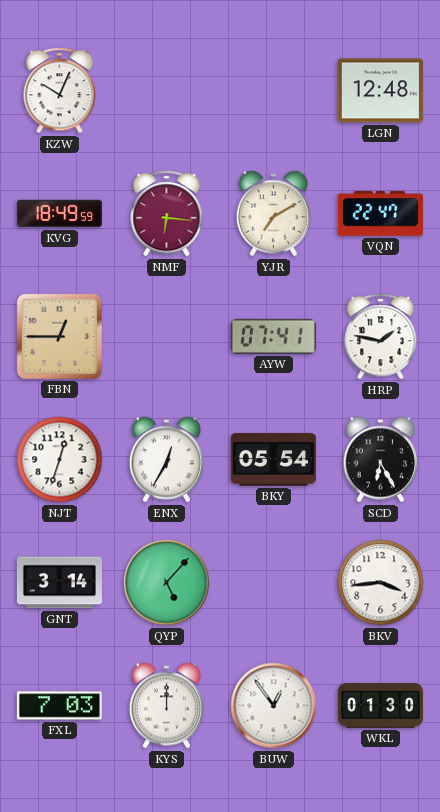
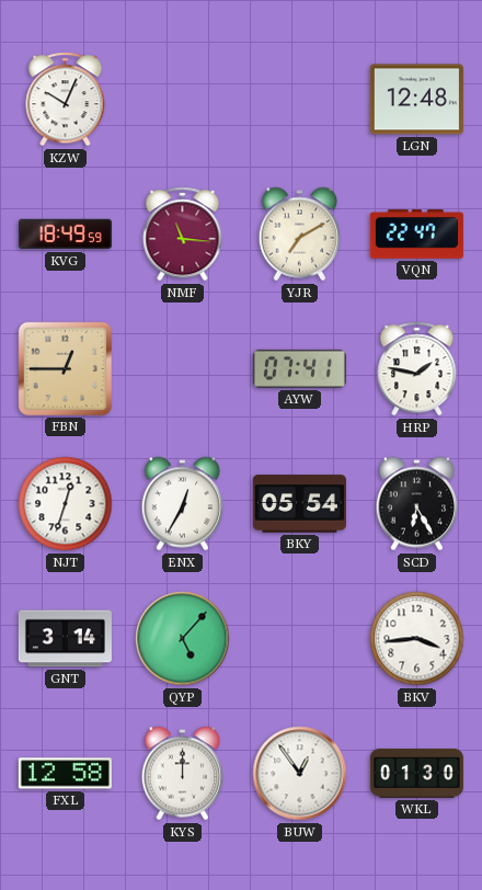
NMF: 6:16 -> 11:16 (183, 235)
FXL: 7:03 -> 12:58 (65, 774)
